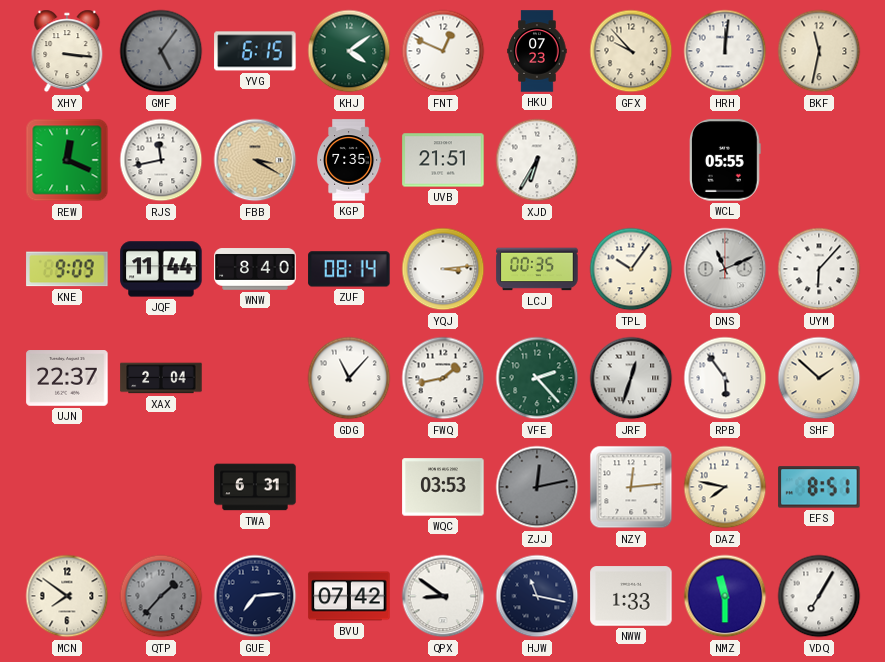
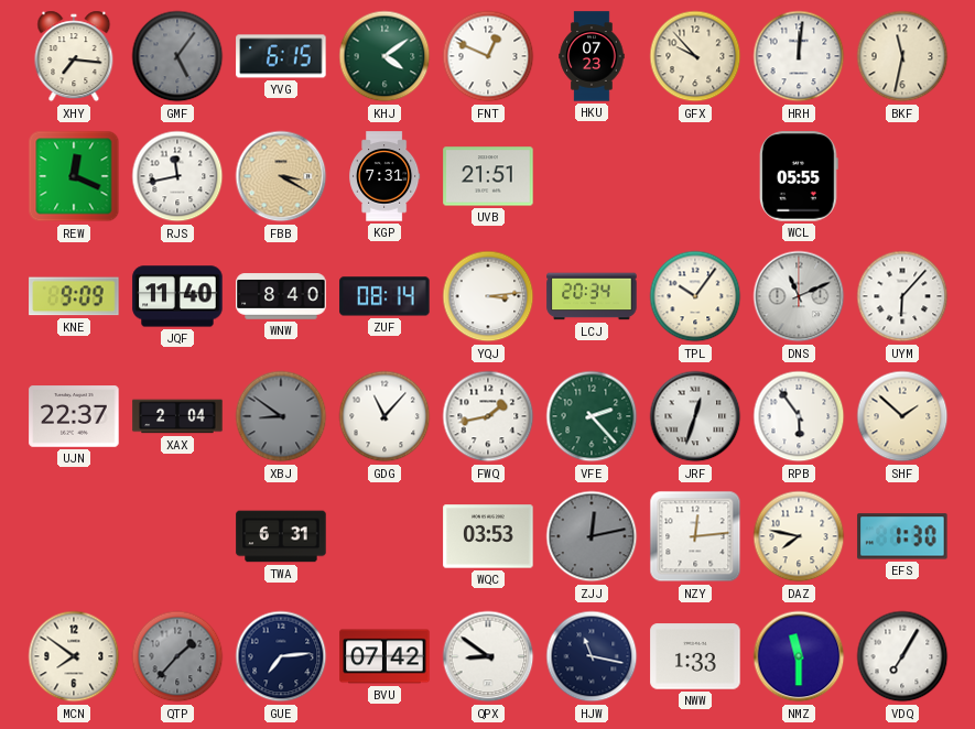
XHY: 3:16 -> 7:16 (74, 56)
KGP: 7:35 -> 7:31 (386, 176)
XJD: 6:35 -> none (537, 160)
JQF: 11:44 -> 11:40 (177, 296)
LCJ: 00:35 -> 20:34 (592, 296)
XBJ: none -> 8:51 (281, 416)
EFS: 8:51 -> 1:30 (902, 536)
